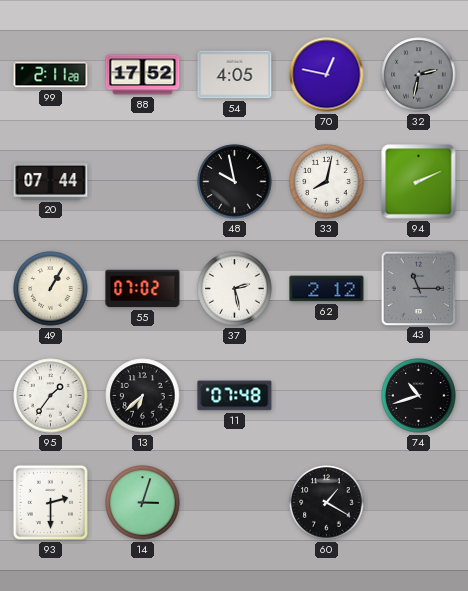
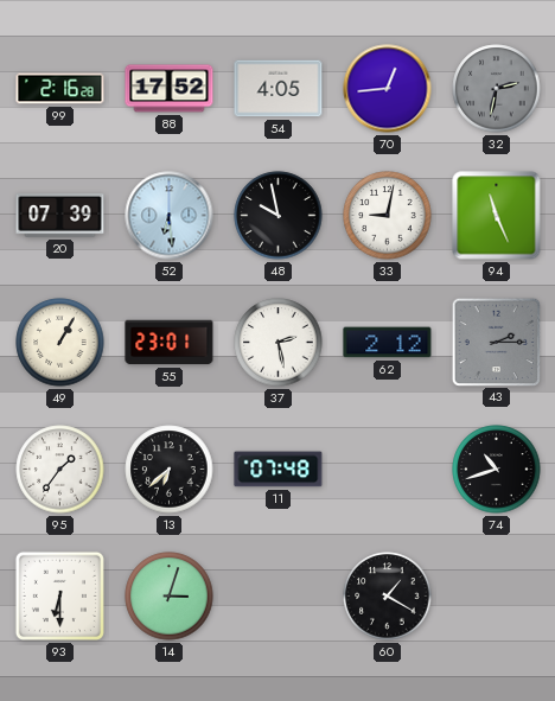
99: 2:11 -> 2:16 (60, 89)
70: 12:47 -> 12:44 (388, 89)
20: 07:44 -> 07:39 (60, 216)
52: none -> 6:29 (170, 216)
33: 8:02 -> 9:02 (388, 216)
94: 2:11 -> 11:26 (497, 216)
55: 07:02 -> 23:01 (170, 343)
43: 11:15 -> 2:15 (496, 342)
93: 2:30 -> 6:30 (59, 595)
